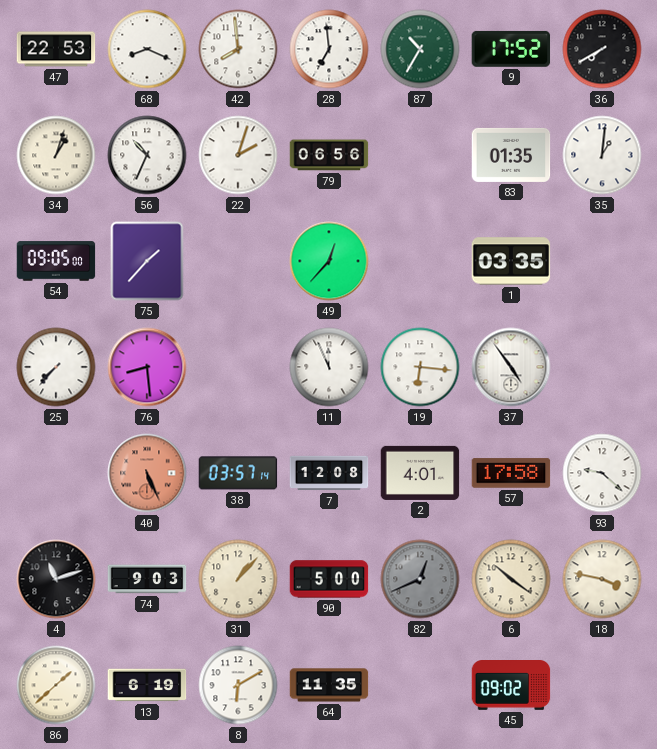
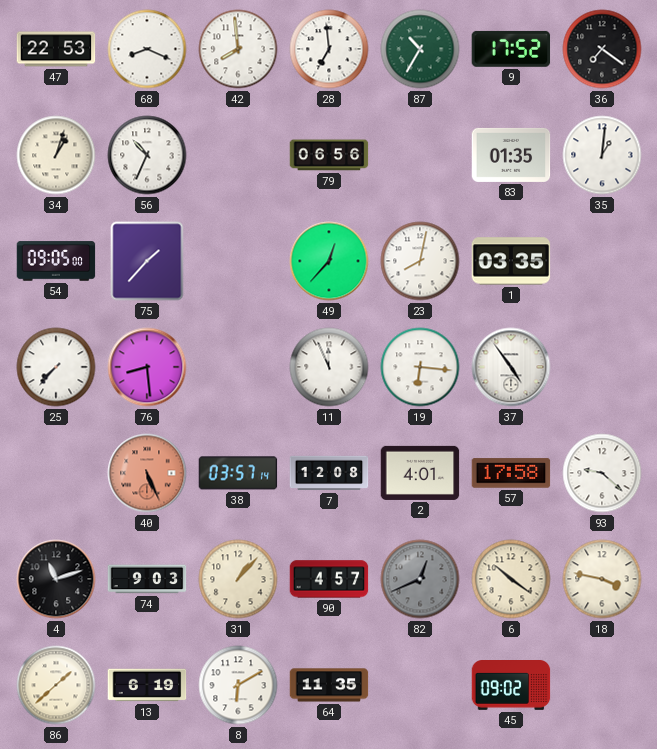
36: 7:40 -> 7:21 (602, 49)
22: 2:03 -> none (238, 155)
23: none -> 8:02 (420, 261)
90: 5:00 -> 4:57 (329, 579)
